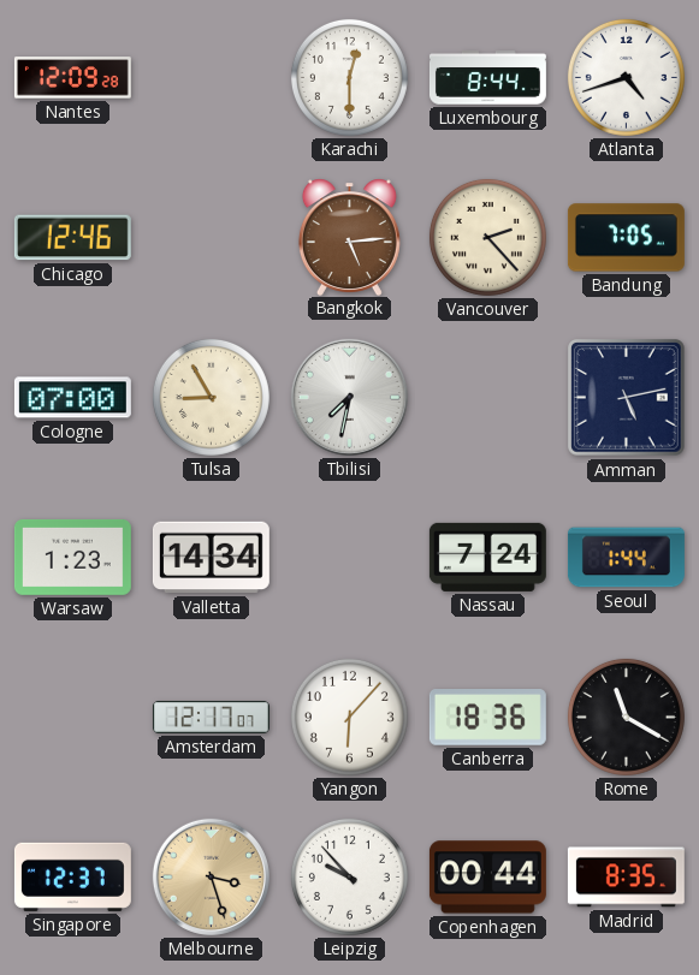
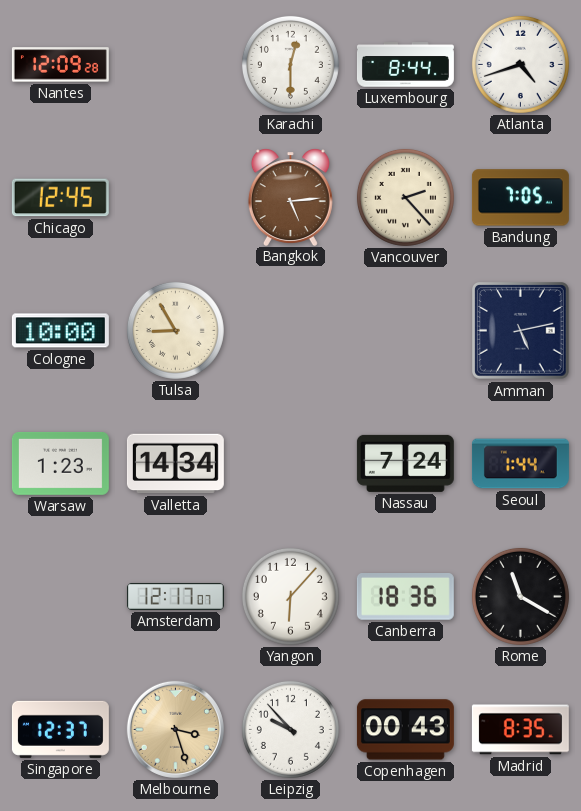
Chicago: 12:46 -> 12:45 (60, 198)
Cologne: 07:00 -> 10:00 (60, 331)
Tbilisi: 7:32 -> none (349, 397)
Copenhagen: 00:44 -> 00:43 (405, 730)
